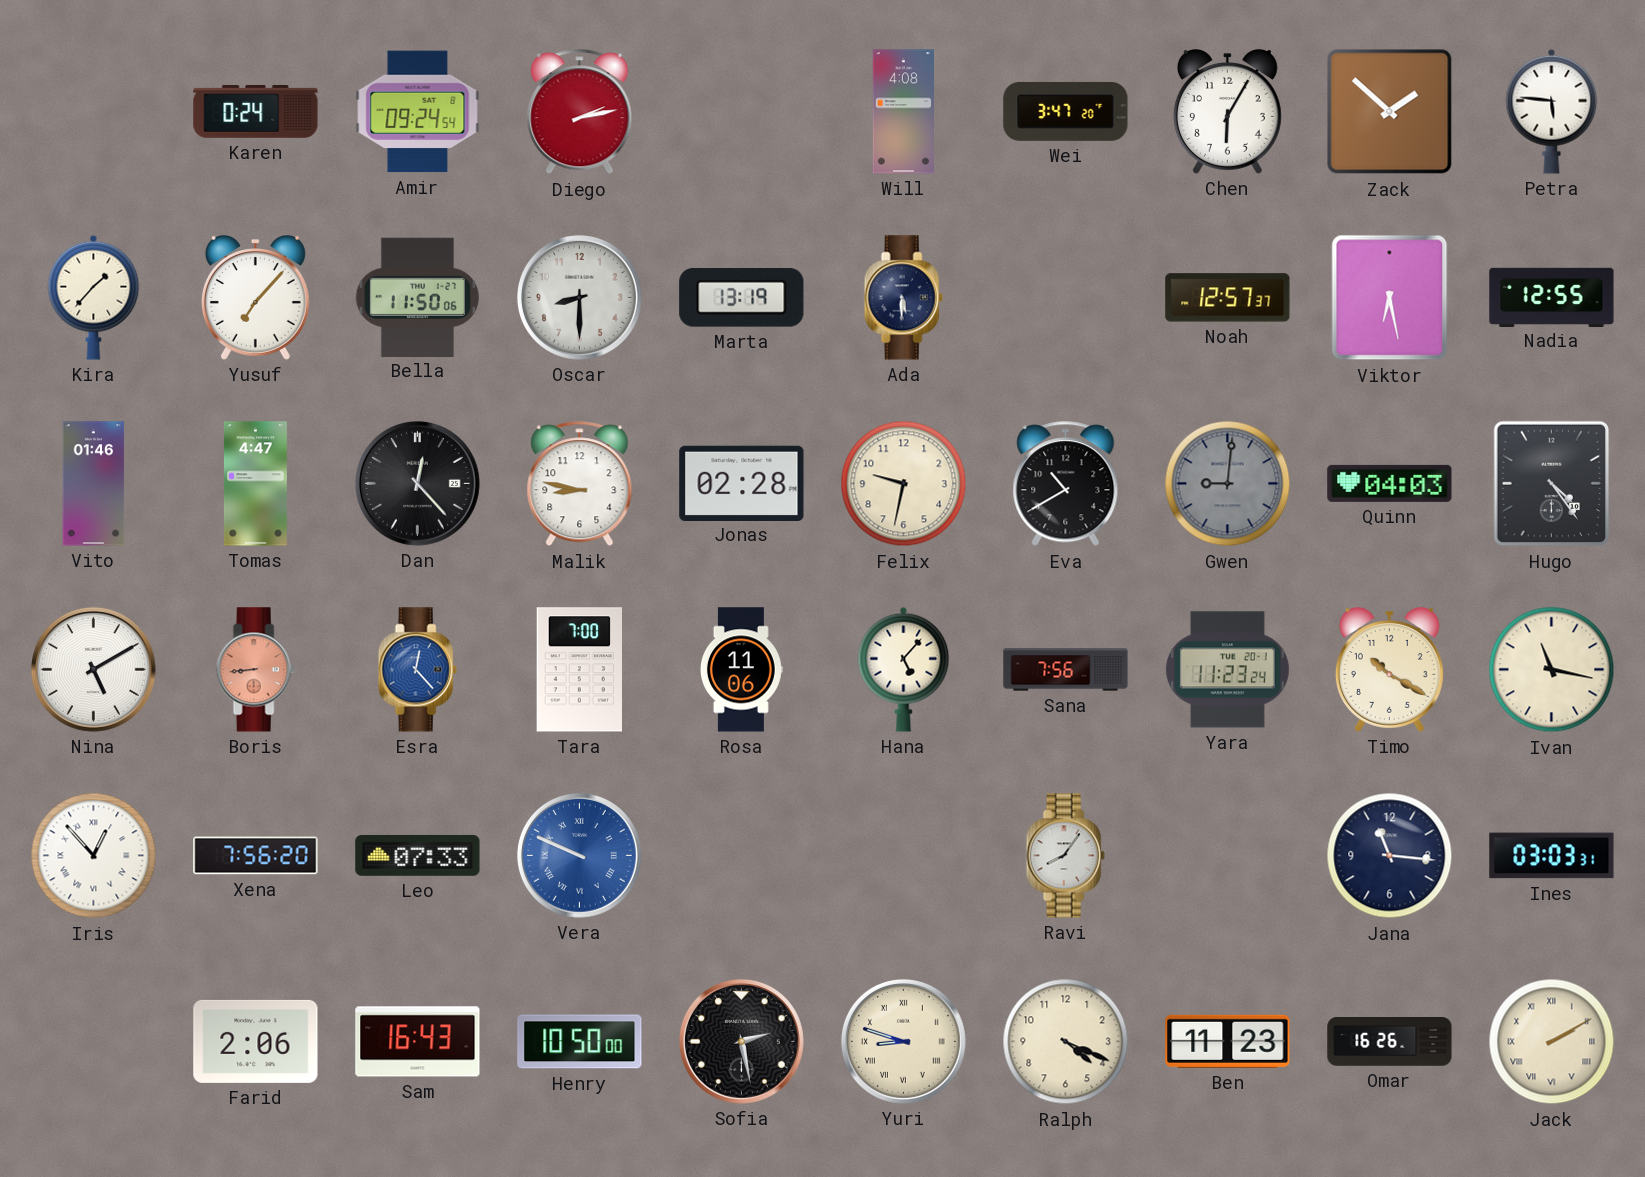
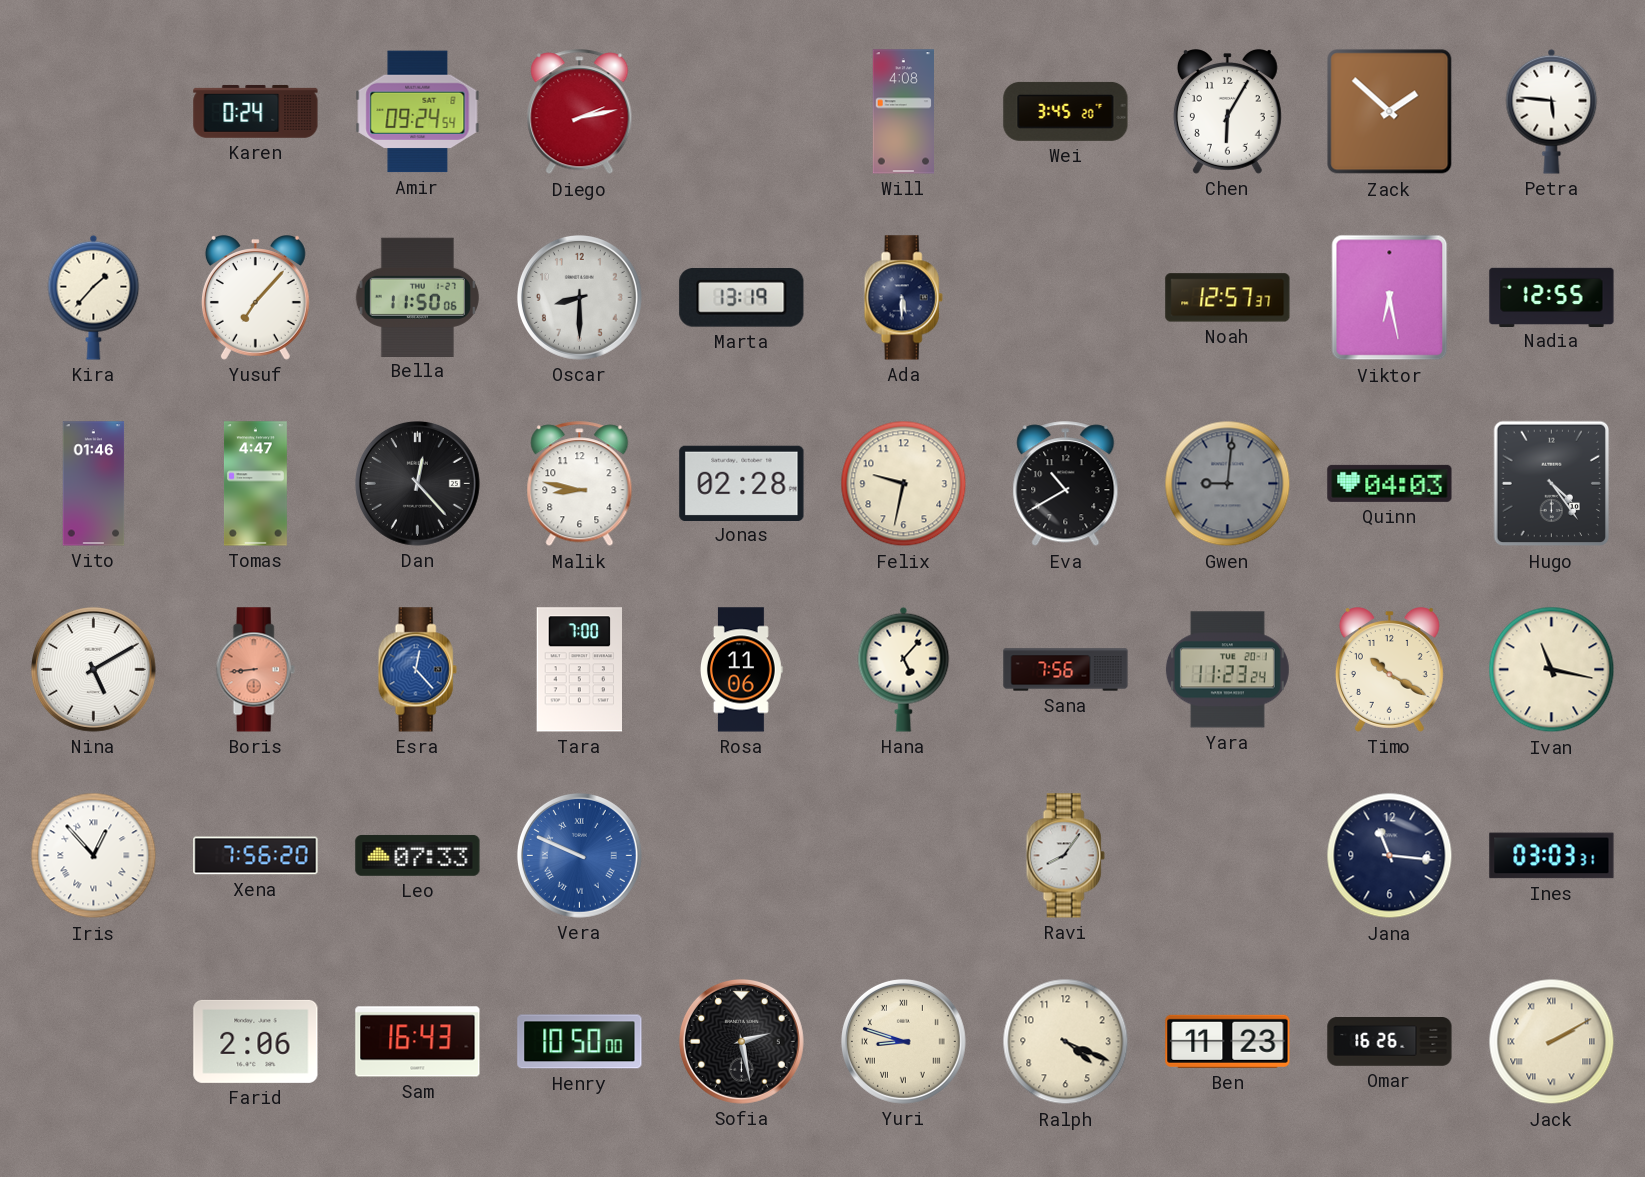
Wei: 3:47 -> 3:45 (1066, 111)
